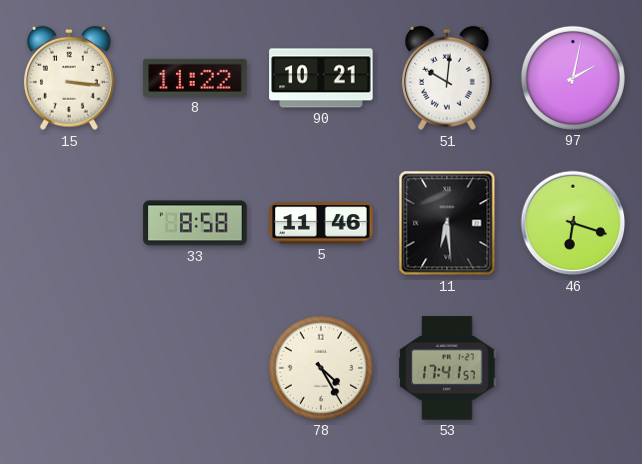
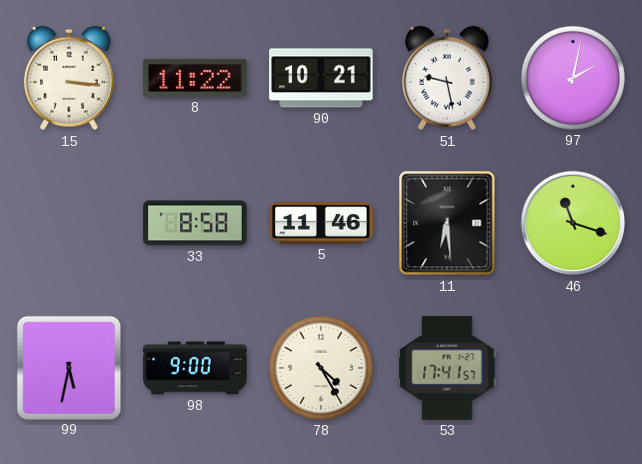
51: 10:01 -> 9:28 (447, 78)
46: 6:18 -> 11:18 (573, 223)
99: none -> 5:32 (68, 367)
98: none -> 9:00 (195, 368)
